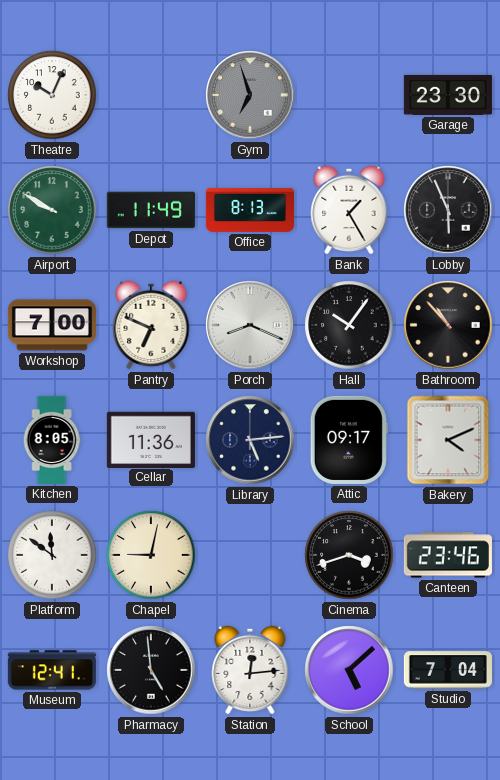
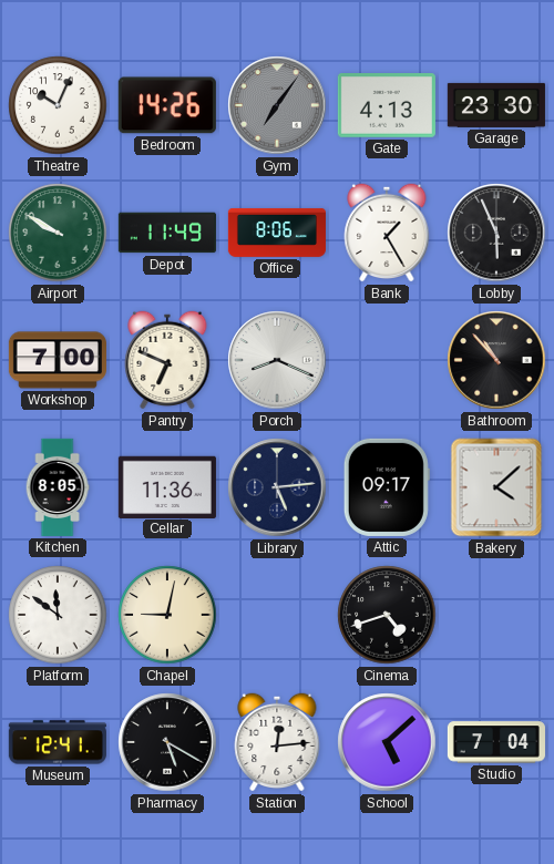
Bedroom: none -> 14:26 (167, 105)
Gym: 6:57 -> 7:06 (277, 105)
Gate: none -> 4:13 (387, 106)
Office: 8:13 -> 8:06 (277, 233)
Hall: 10:06 -> none (349, 325)
Bakery: 4:11 -> 4:08 (496, 487)
Cinema: 3:42 -> 4:42 (387, 615)
Canteen: 23:46 -> none (448, 555)
Pharmacy: 4:59 -> 5:20 (167, 742)
